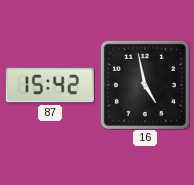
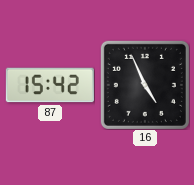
16: 4:58 -> 4:56 (145, 85)
